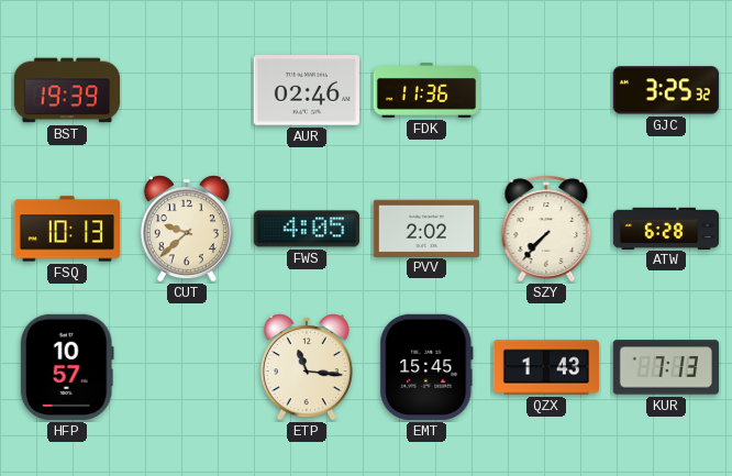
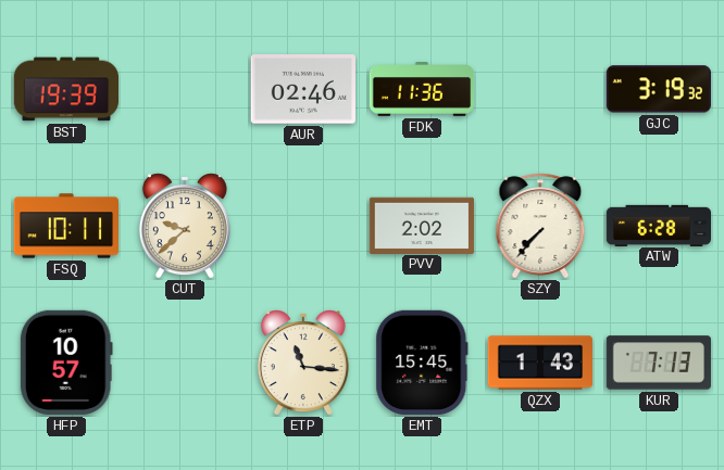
GJC: 3:25 -> 3:19 (659, 89)
FSQ: 10:13 -> 10:11 (65, 226)
FWS: 4:05 -> none (306, 229)
